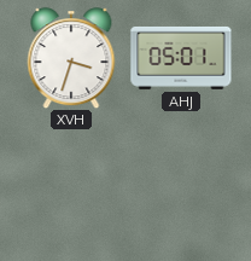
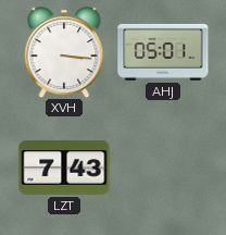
XVH: 3:33 -> 3:16 (64, 52)
LZT: none -> 7:43 (64, 168)
